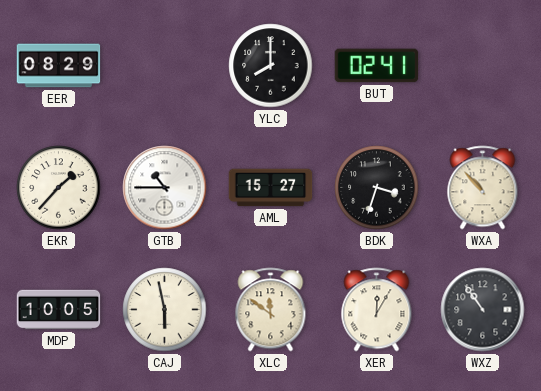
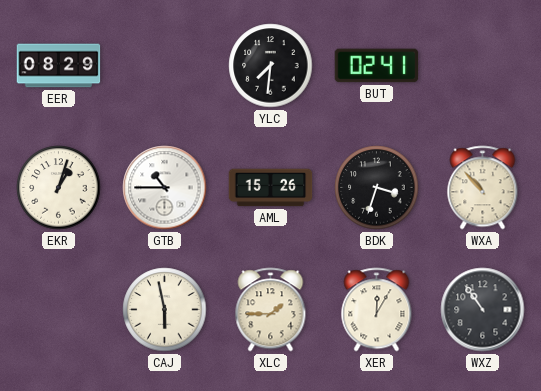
YLC: 8:00 -> 7:31 (271, 66)
EKR: 1:37 -> 1:03 (59, 188)
AML: 15:27 -> 15:26 (271, 188)
MDP: 10:05 -> none (59, 310)
XLC: 11:51 -> 1:45 (271, 310)
